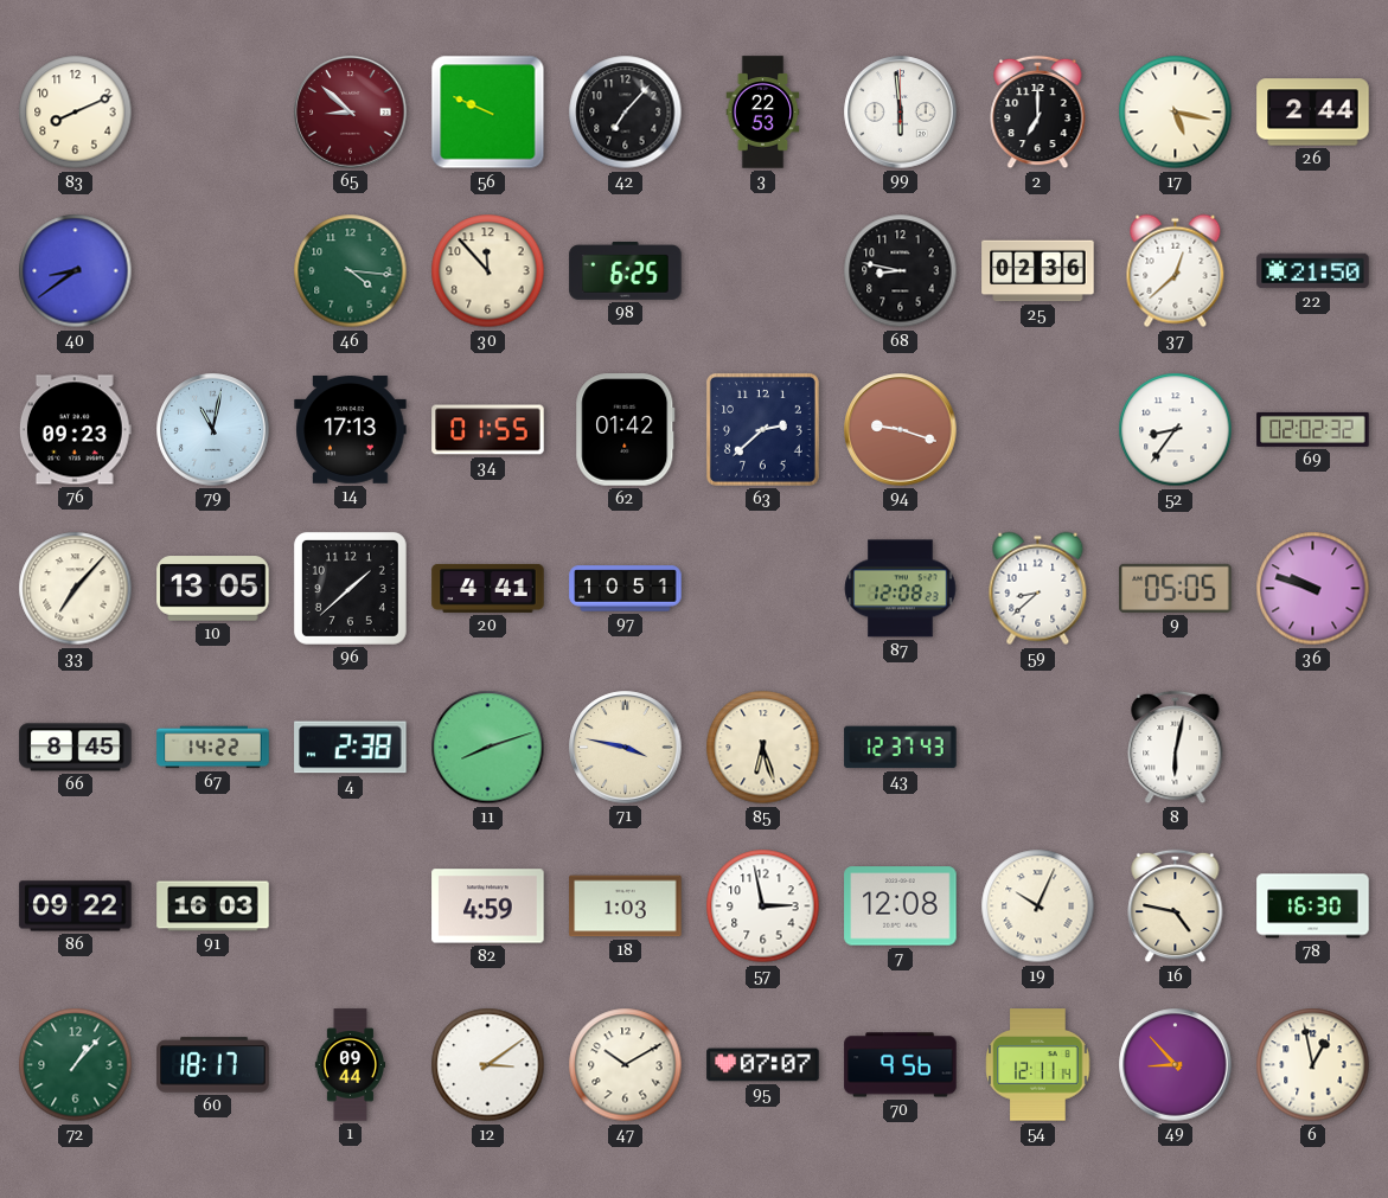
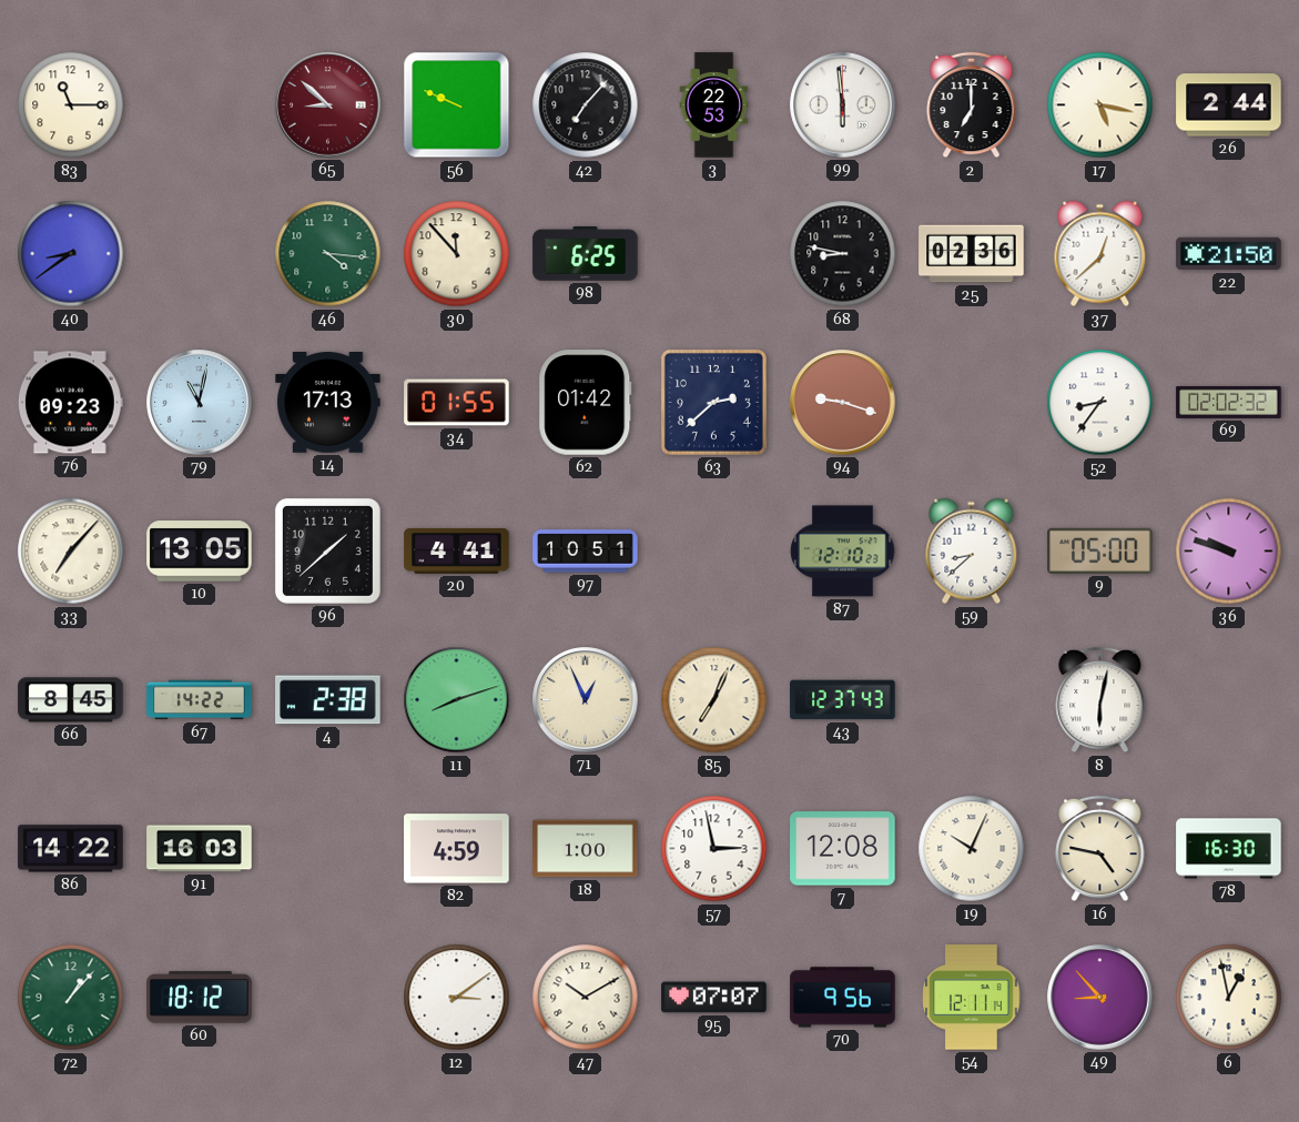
83: 8:11 -> 11:15 (71, 105)
87: 12:08 -> 12:10 (843, 552)
9: 05:05 -> 05:00 (1100, 550)
71: 3:47 -> 12:56 (586, 700)
85: 6:27 -> 7:04 (714, 700)
86: 09:22 -> 14:22 (71, 849)
18: 1:03 -> 1:00 (586, 849)
60: 18:17 -> 18:12 (200, 998)
1: 09:44 -> none (351, 1065)
